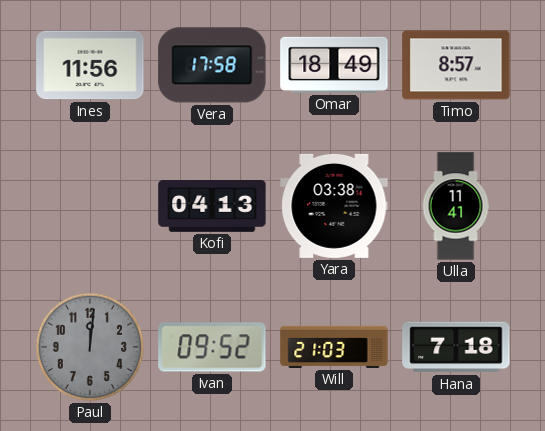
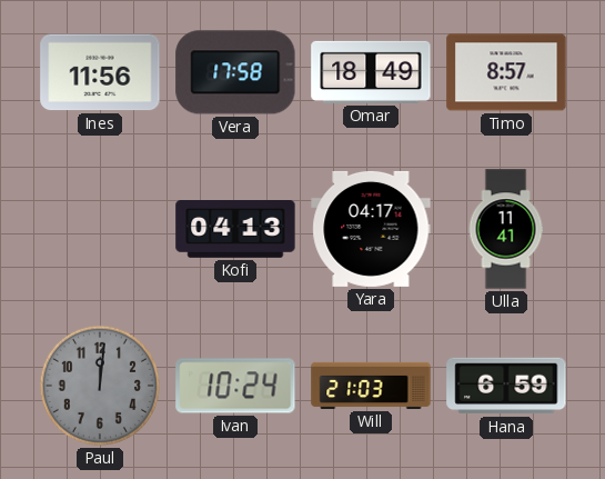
Yara: 03:38 -> 04:17 (371, 229)
Ivan: 09:52 -> 10:24 (235, 386)
Hana: 7:18 -> 6:59 (506, 386)
